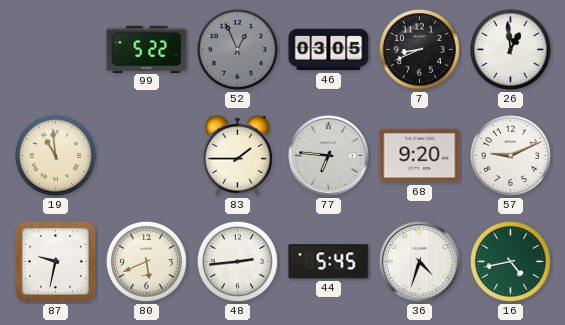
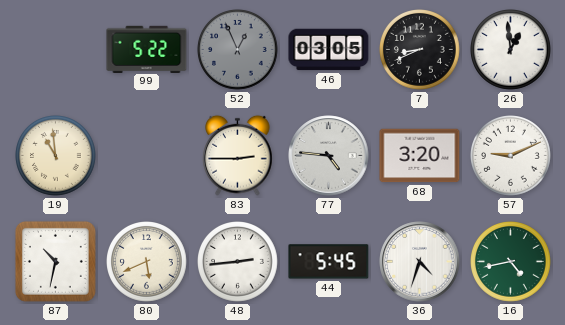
83: 1:45 -> 2:45 (238, 155)
77: 6:46 -> 4:46 (329, 156)
68: 9:20 -> 3:20 (420, 156)
87: 9:32 -> 10:32 (55, 261)
